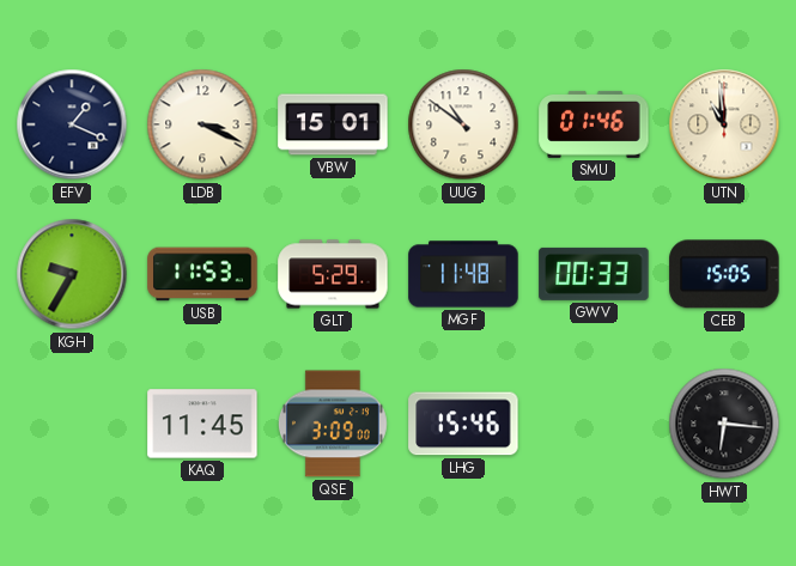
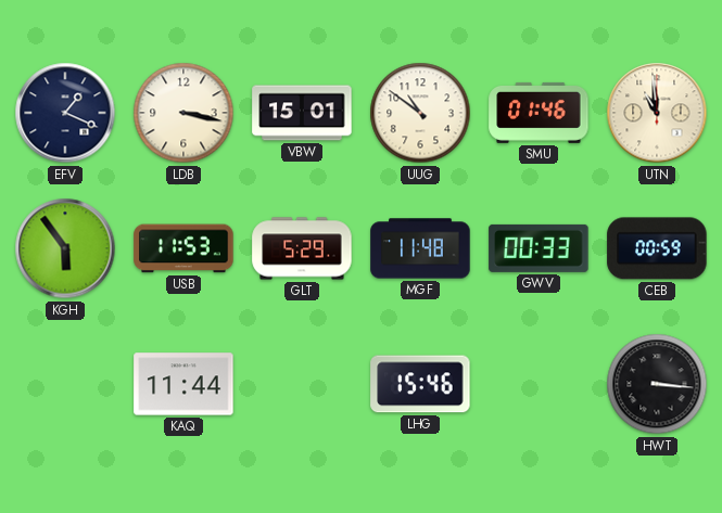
LDB: 3:19 -> 3:17 (183, 113)
KGH: 9:35 -> 5:54 (65, 248)
CEB: 15:05 -> 00:59 (657, 248)
KAQ: 11:45 -> 11:44 (183, 384)
QSE: 3:09 -> none (333, 424)
HWT: 6:16 -> 3:16 (657, 384)
